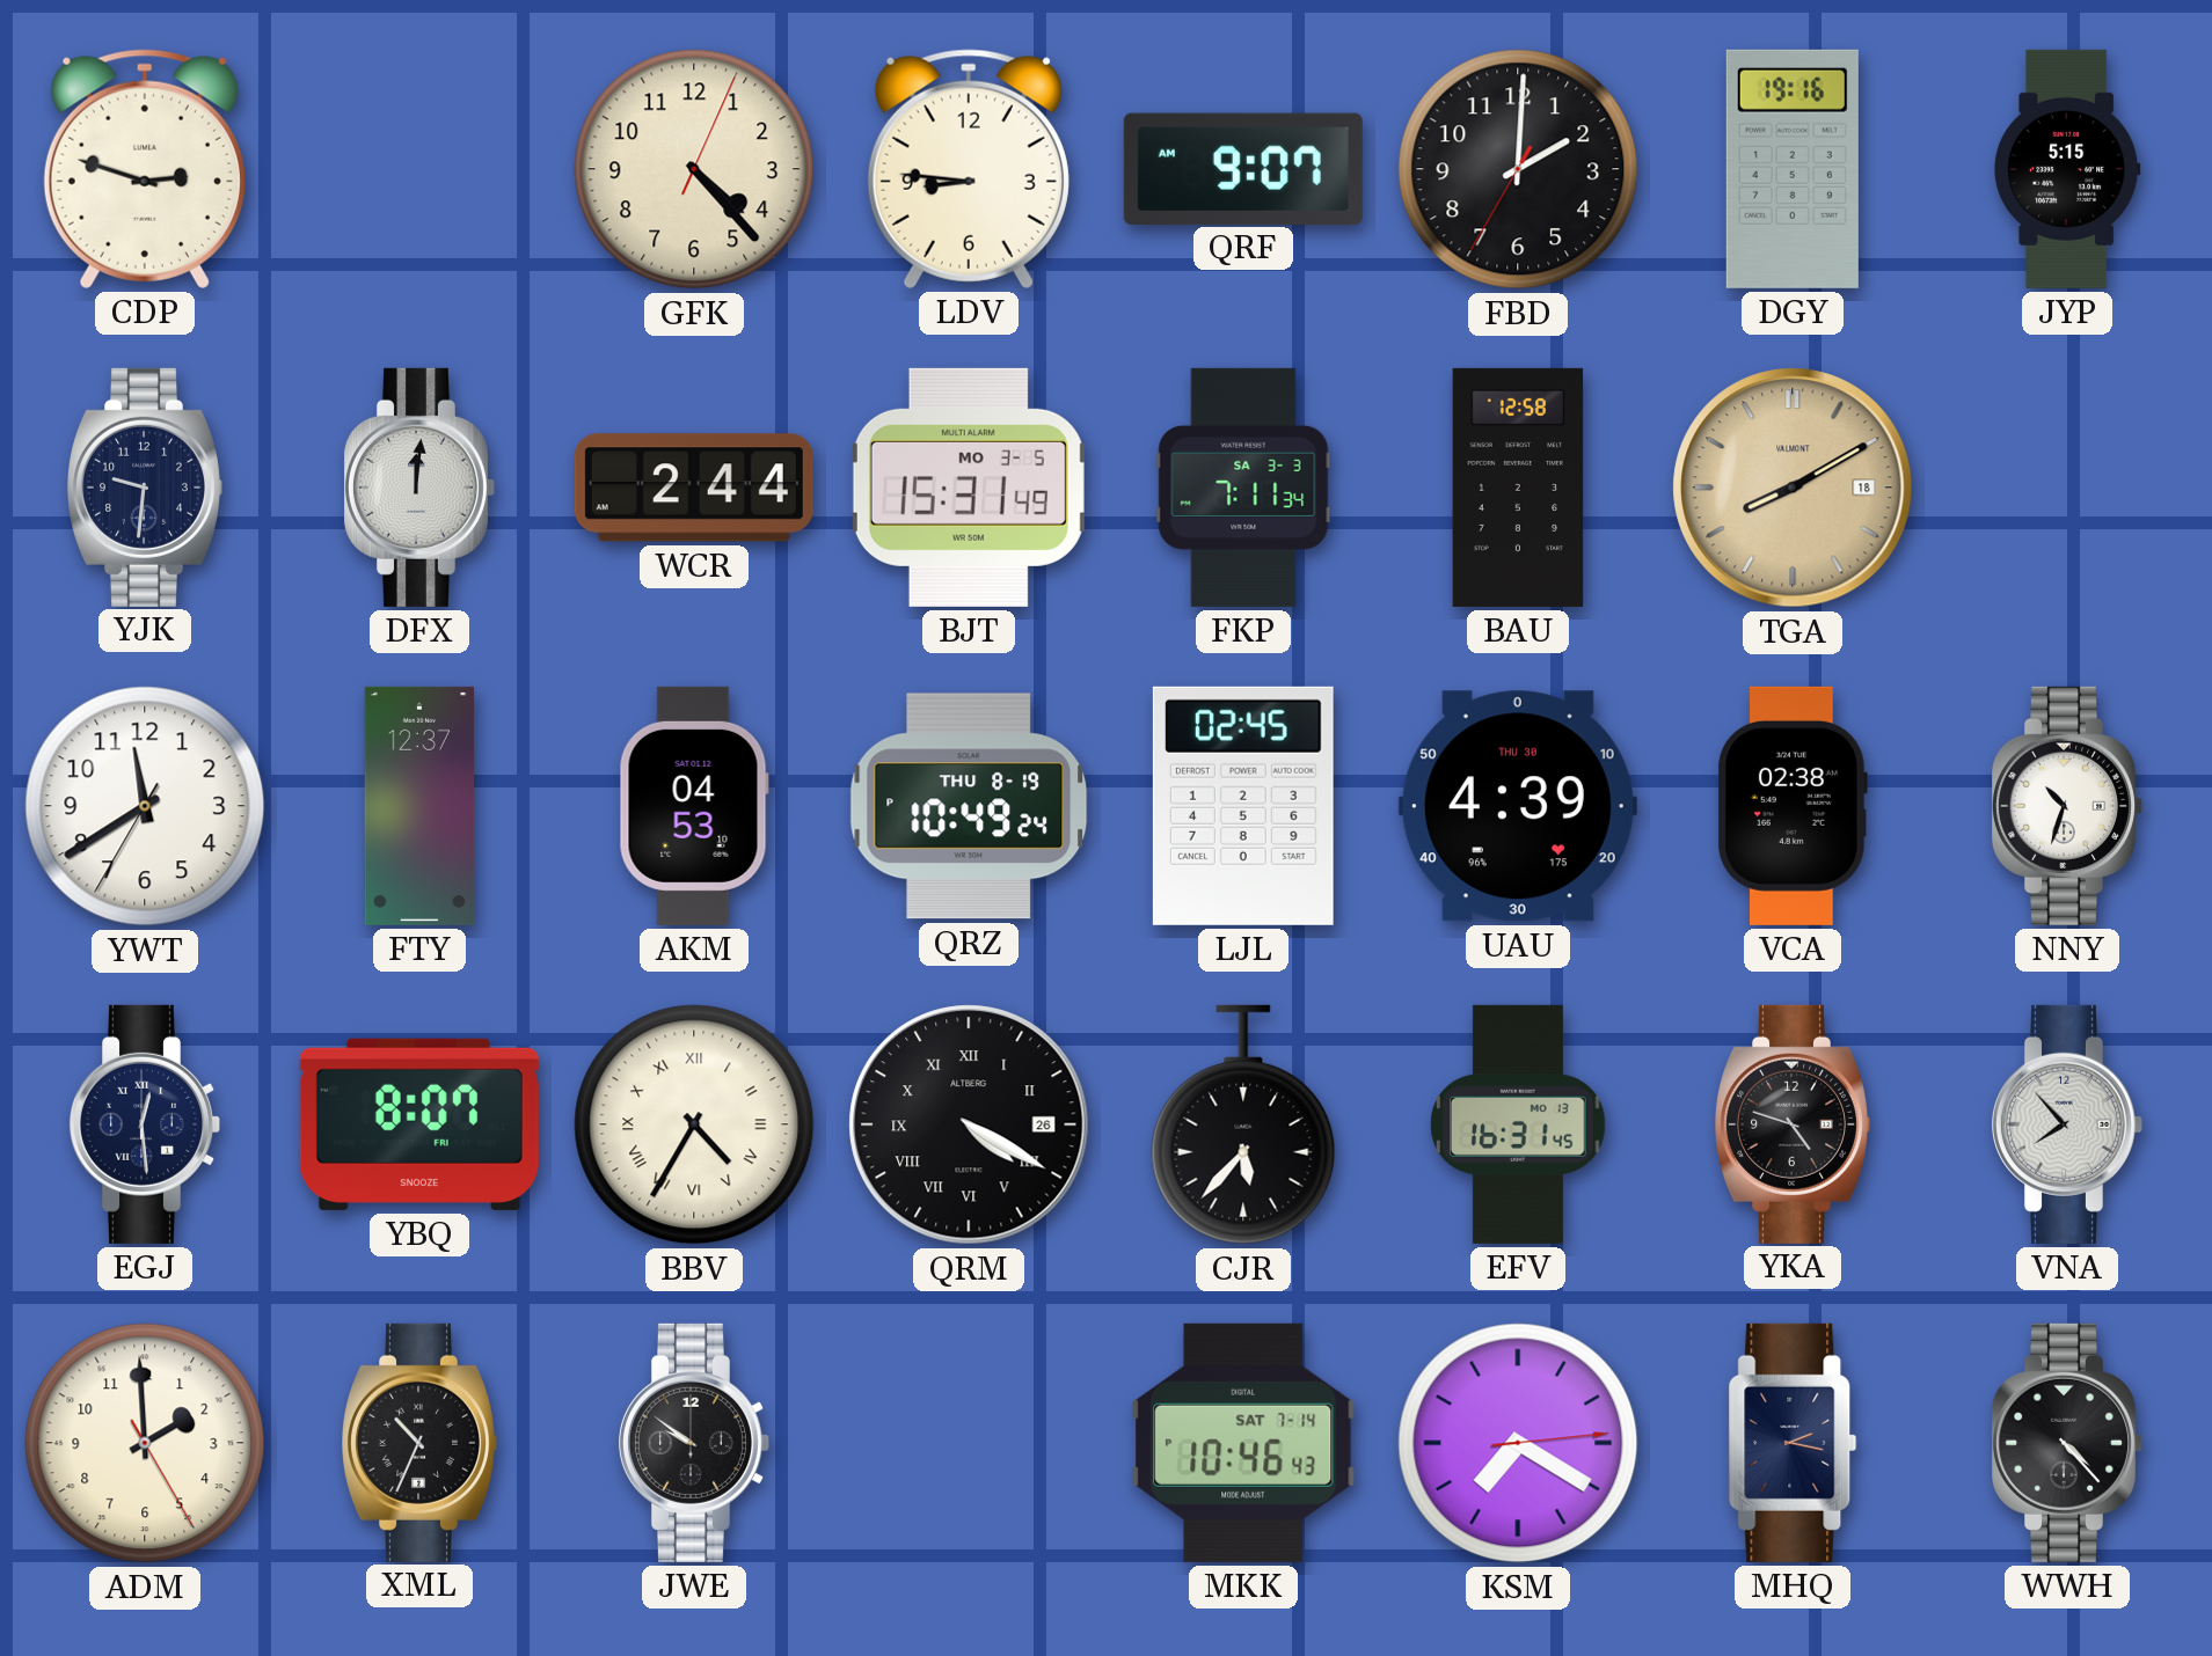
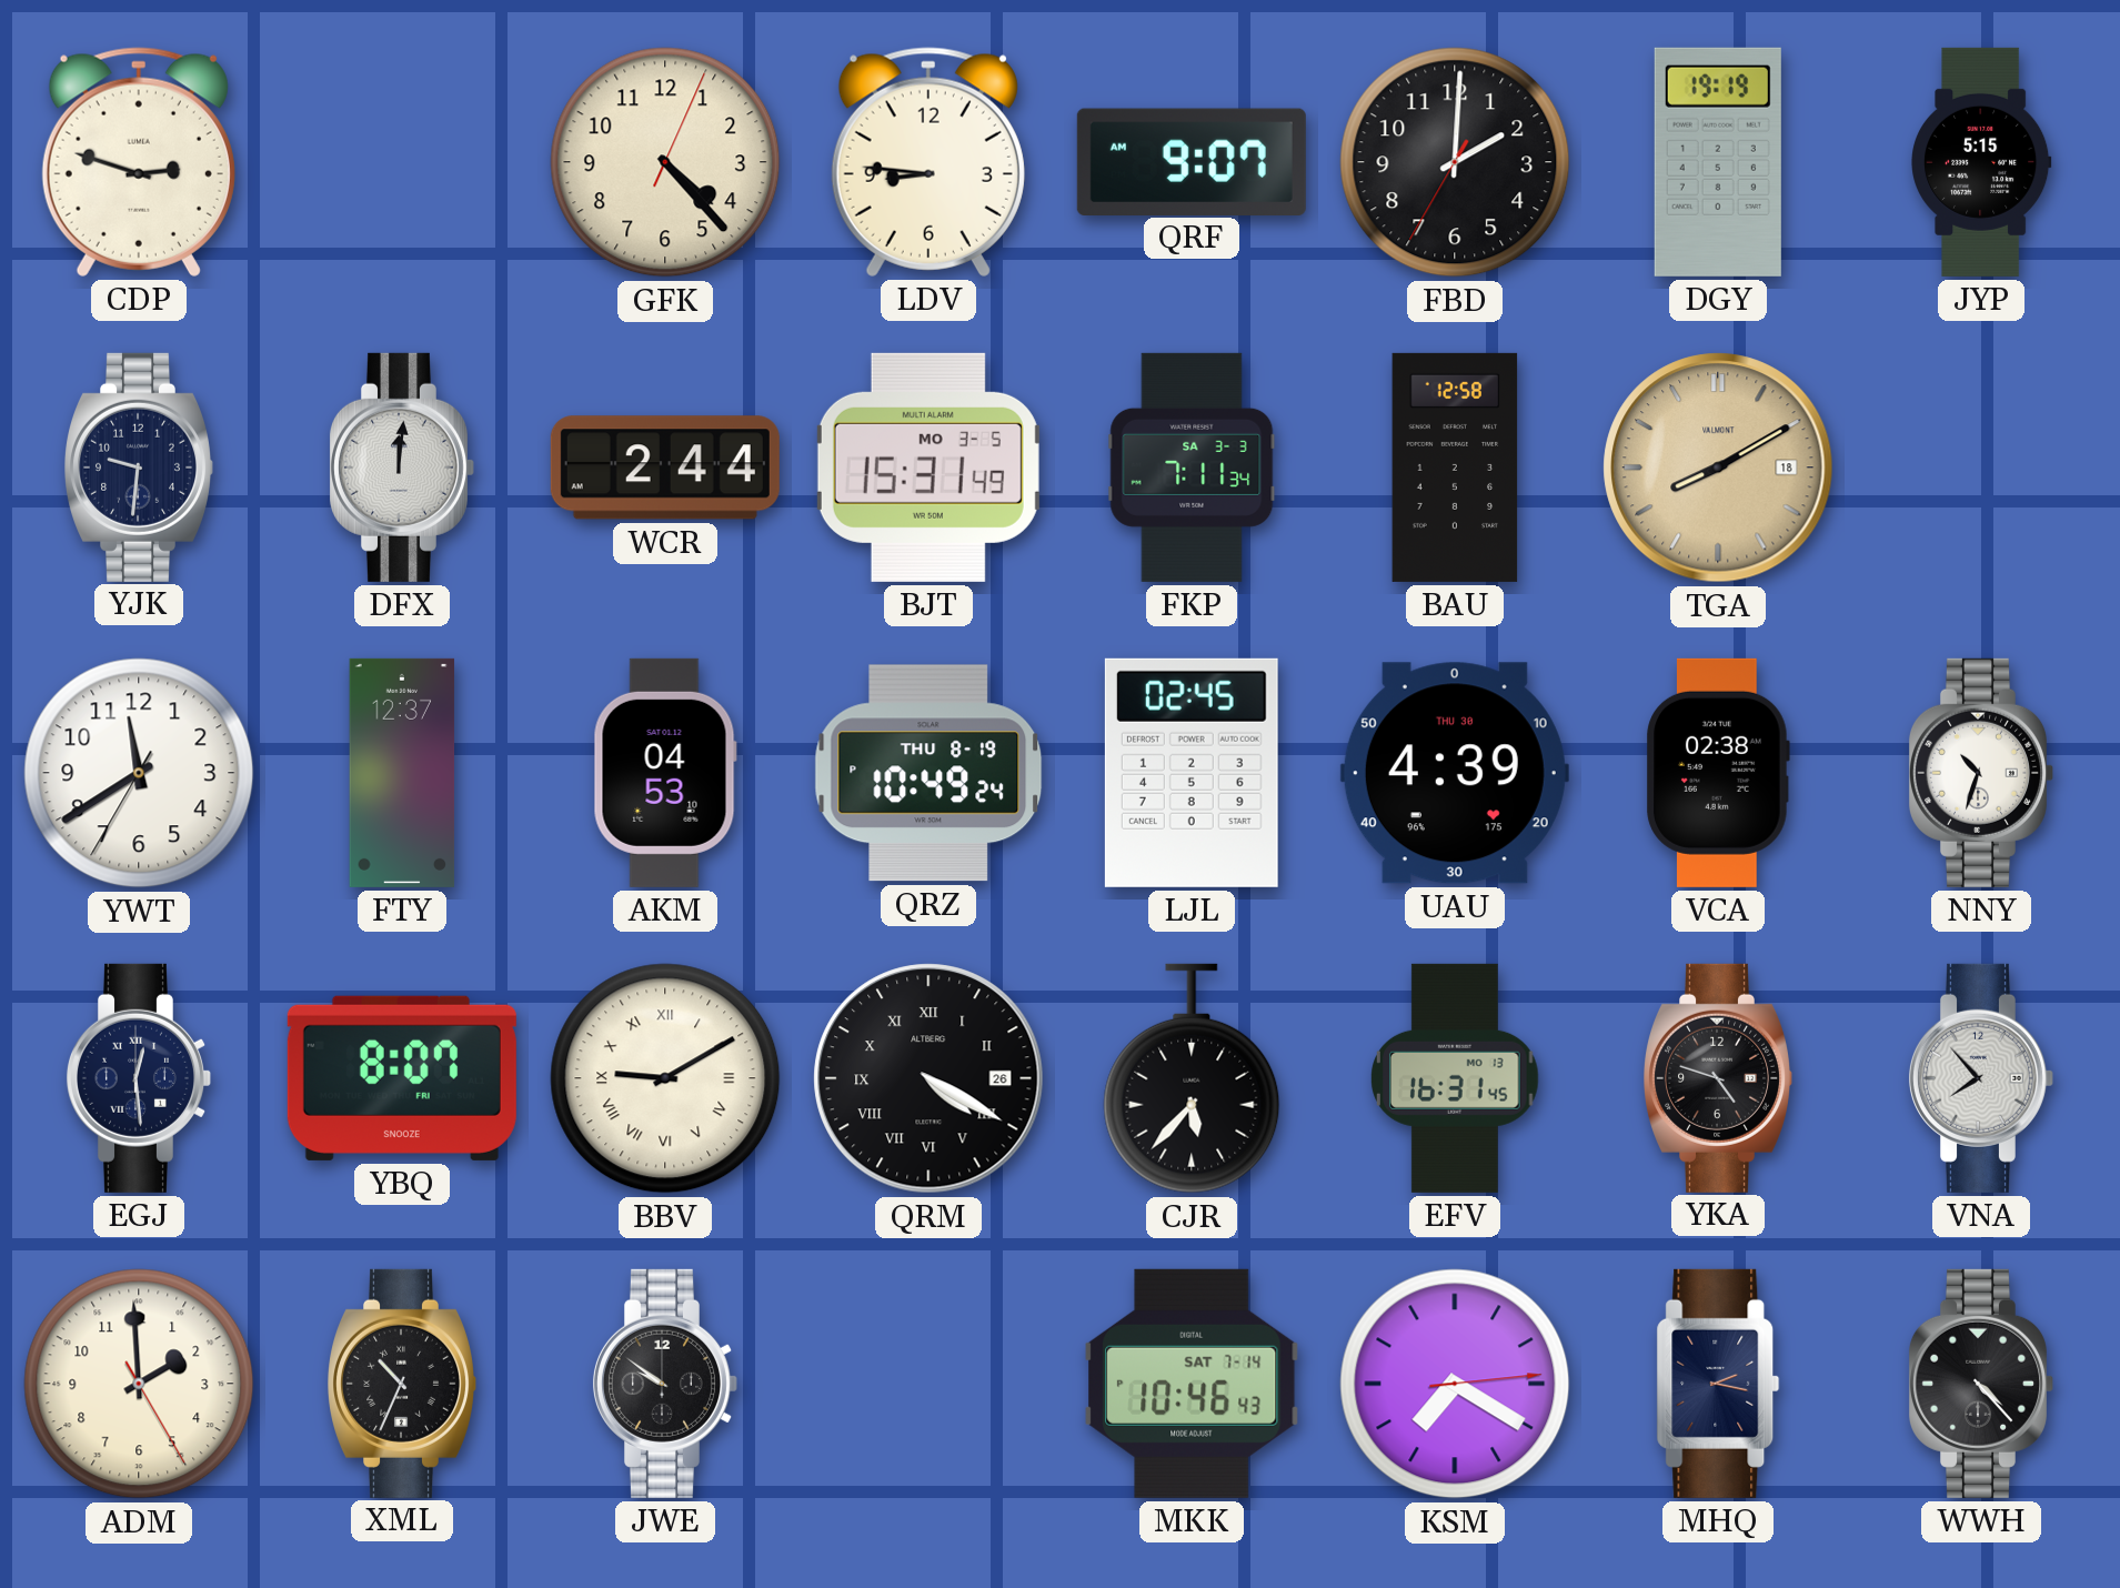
DGY: 19:16 -> 19:19 (1718, 162)
BBV: 4:35 -> 9:10 (665, 1078)
